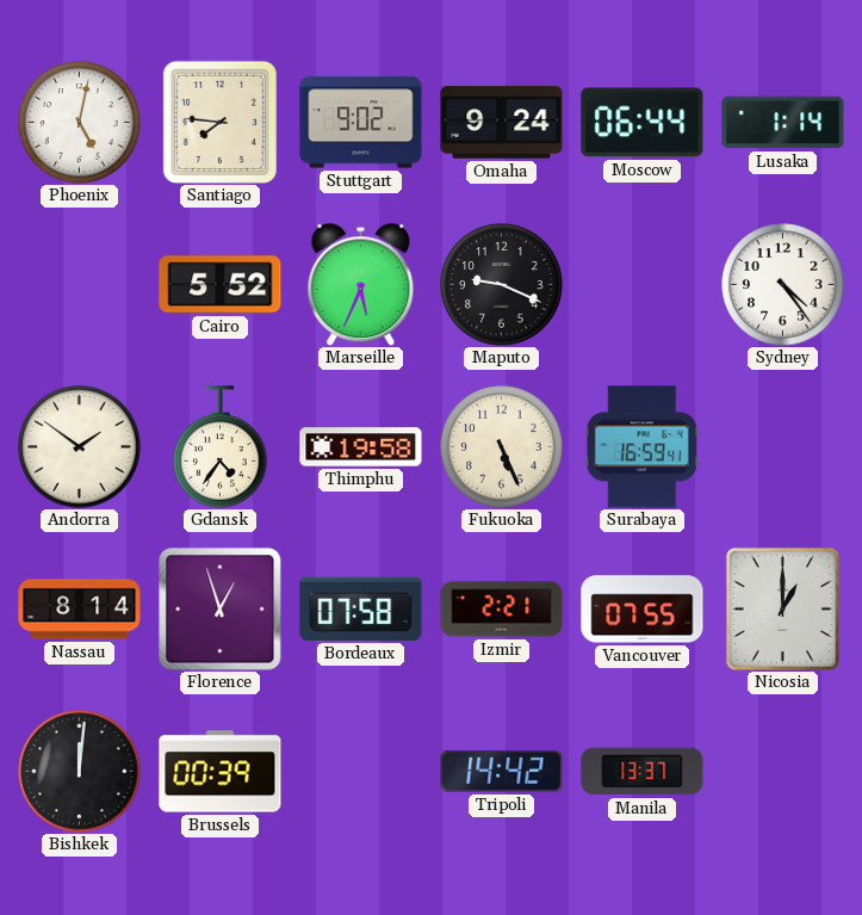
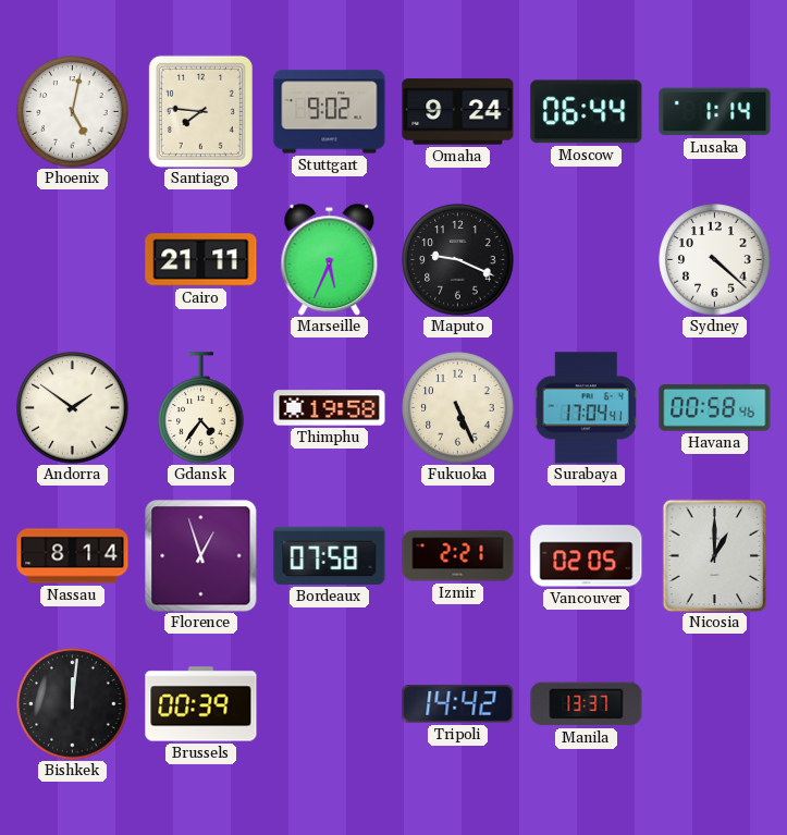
Cairo: 5:52 -> 21:11 (201, 260)
Sydney: 4:24 -> 4:22 (715, 260)
Surabaya: 16:59 -> 17:04 (586, 408)
Havana: none -> 00:58 (715, 408)
Vancouver: 07:55 -> 02:05 (587, 556)
